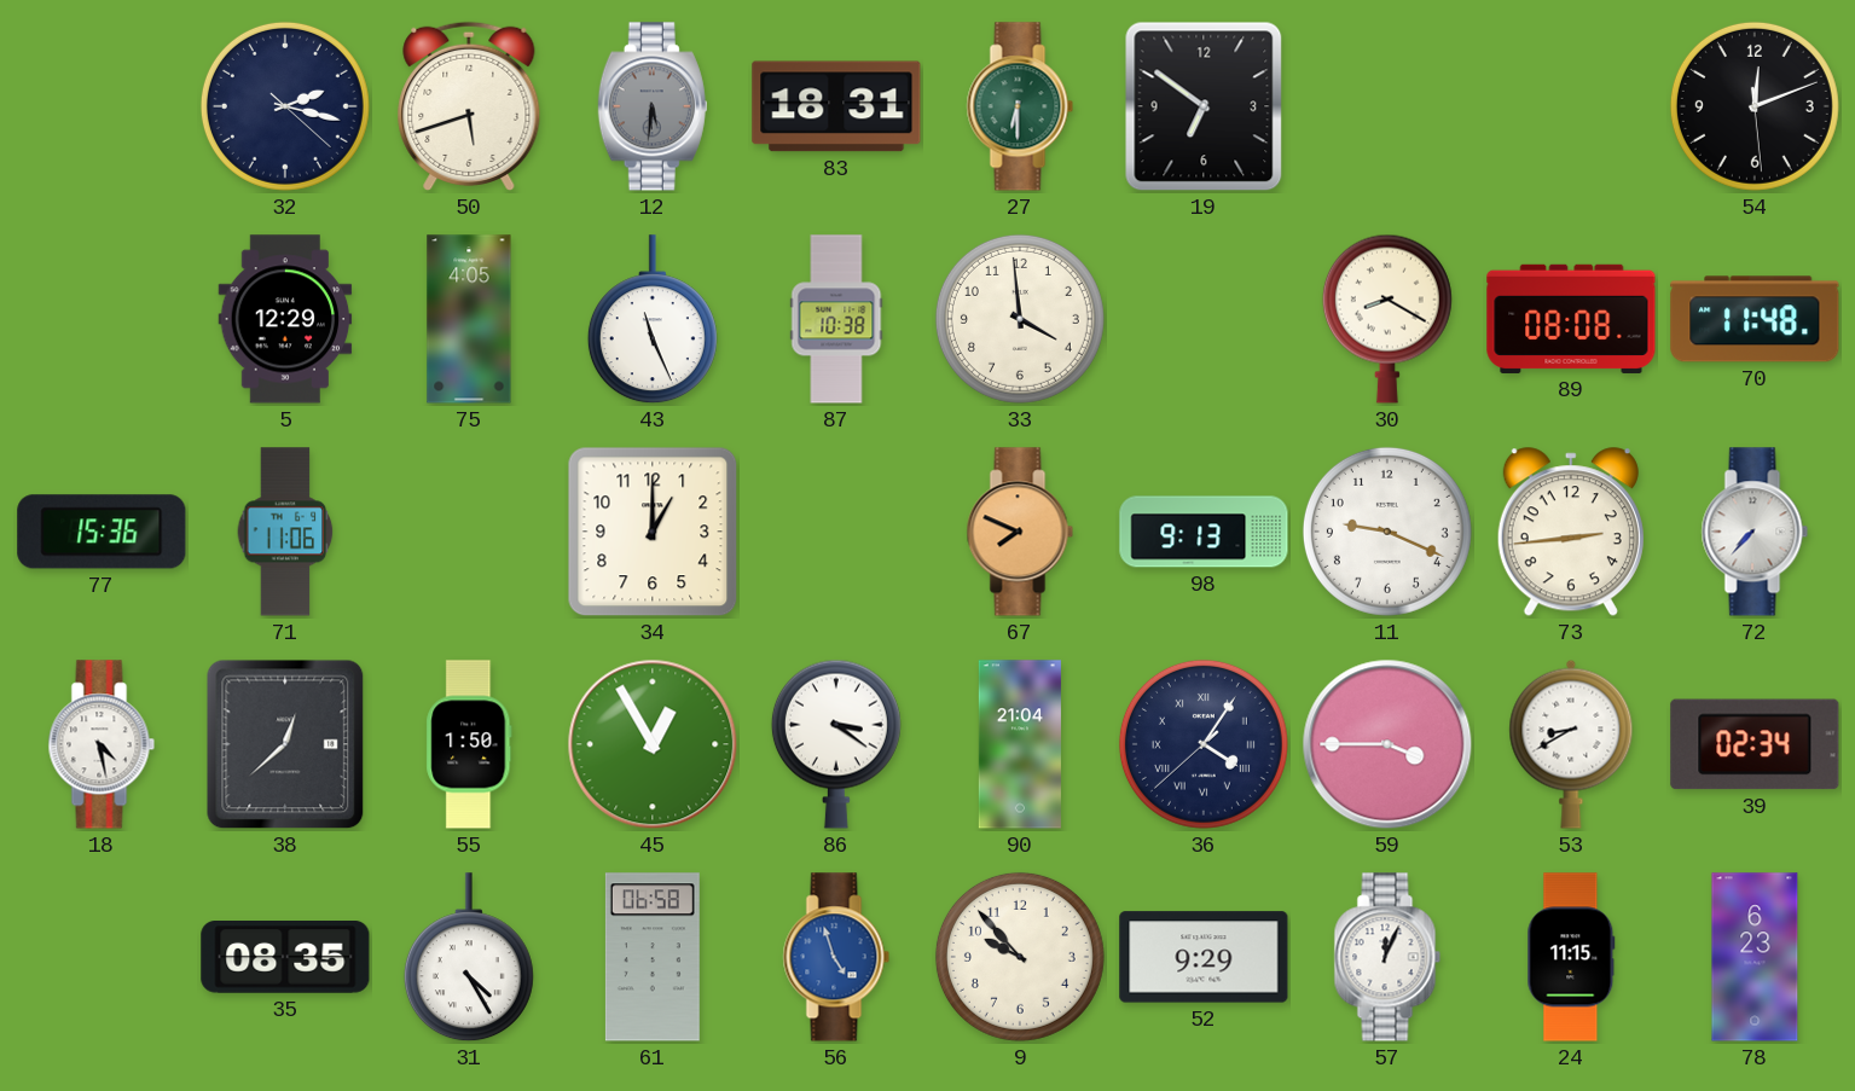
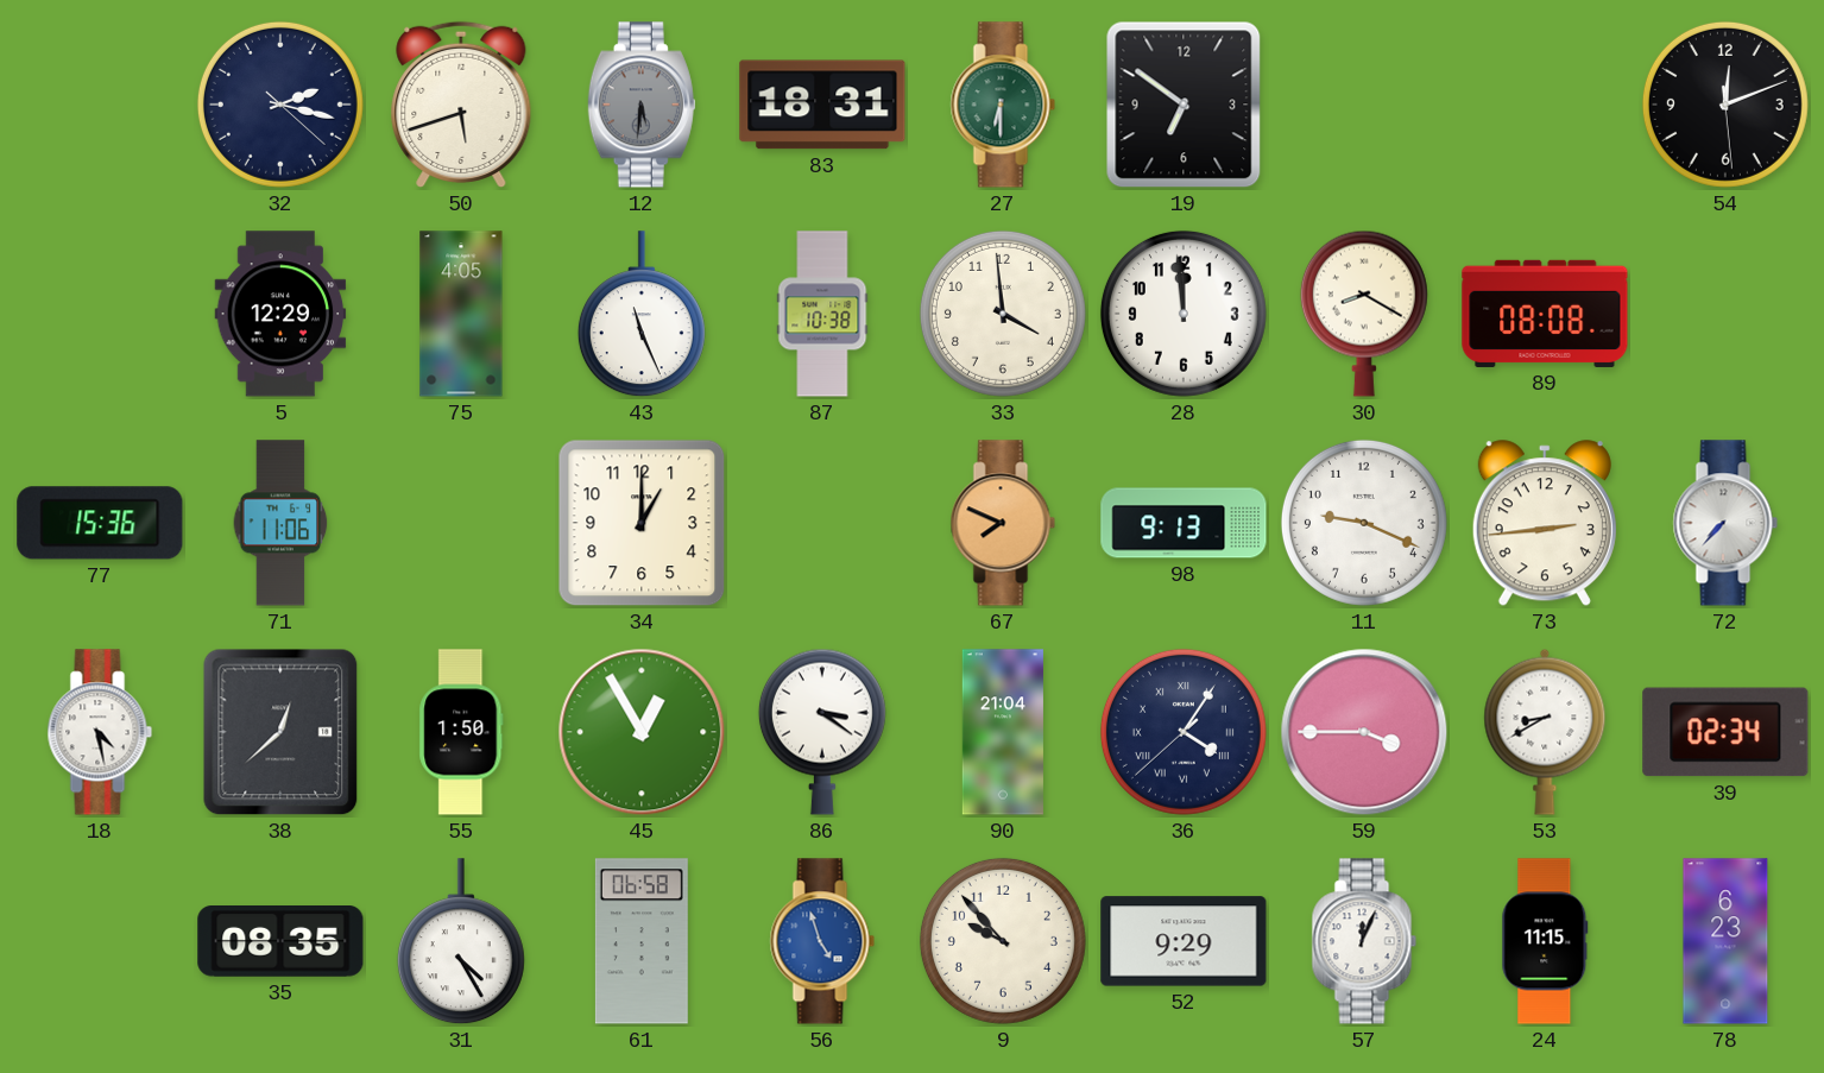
28: none -> 11:59 (1184, 314)
70: 11:48 -> none (1755, 319)
